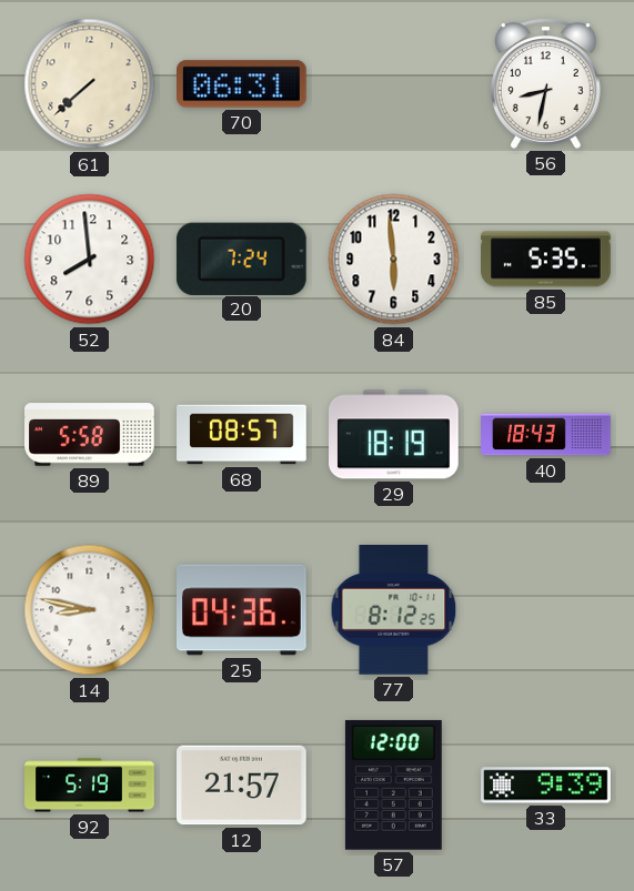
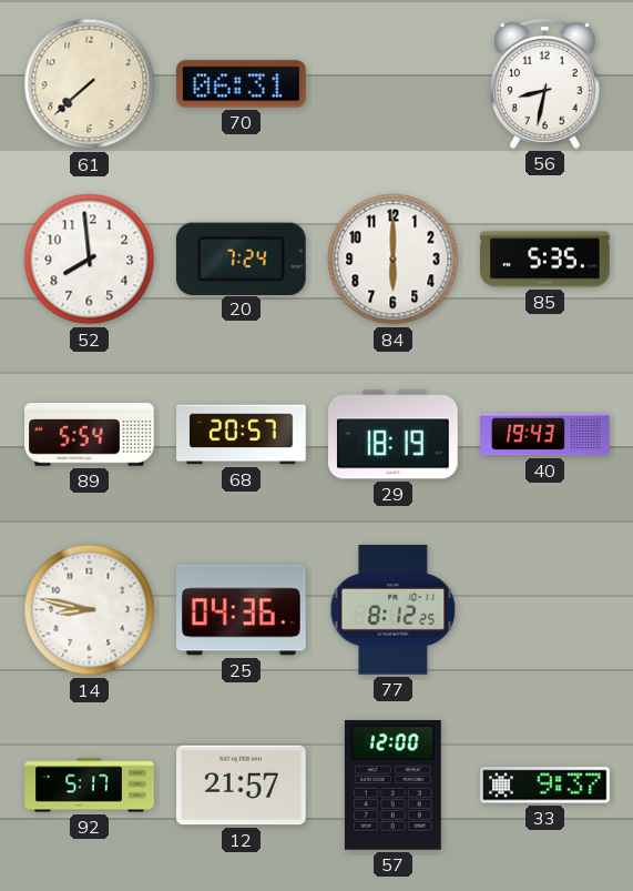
84: 5:59 -> 6:00 (394, 260)
89: 5:58 -> 5:54 (90, 435)
68: 08:57 -> 20:57 (242, 435)
40: 18:43 -> 19:43 (545, 435)
92: 5:19 -> 5:17 (90, 786)
33: 9:39 -> 9:37 (545, 786)
